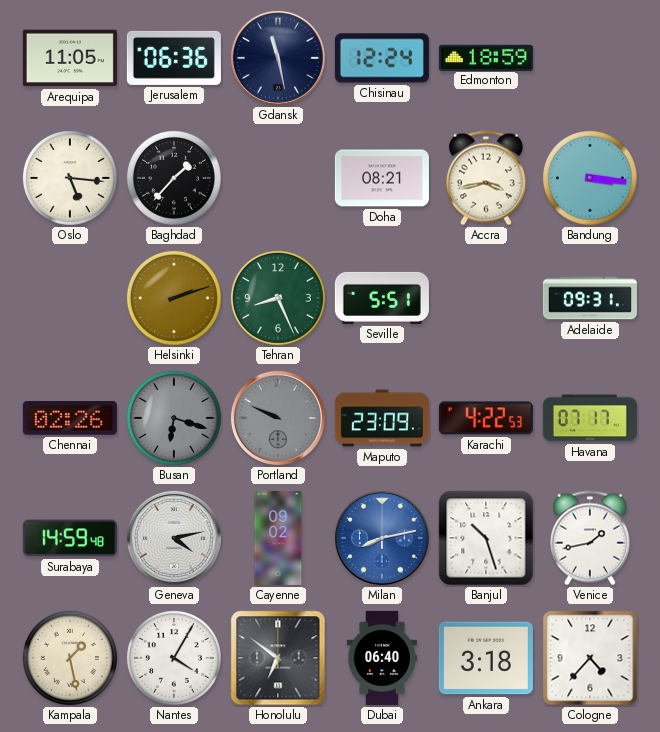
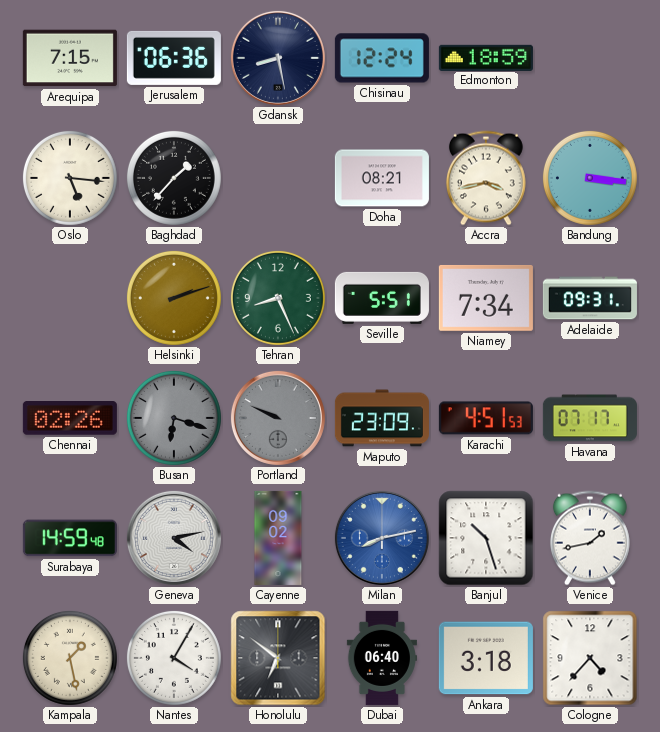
Arequipa: 11:05 -> 7:15 (70, 58)
Gdansk: 11:28 -> 8:28 (278, 58)
Niamey: none -> 7:34 (486, 298)
Karachi: 4:22 -> 4:51 (486, 418)
